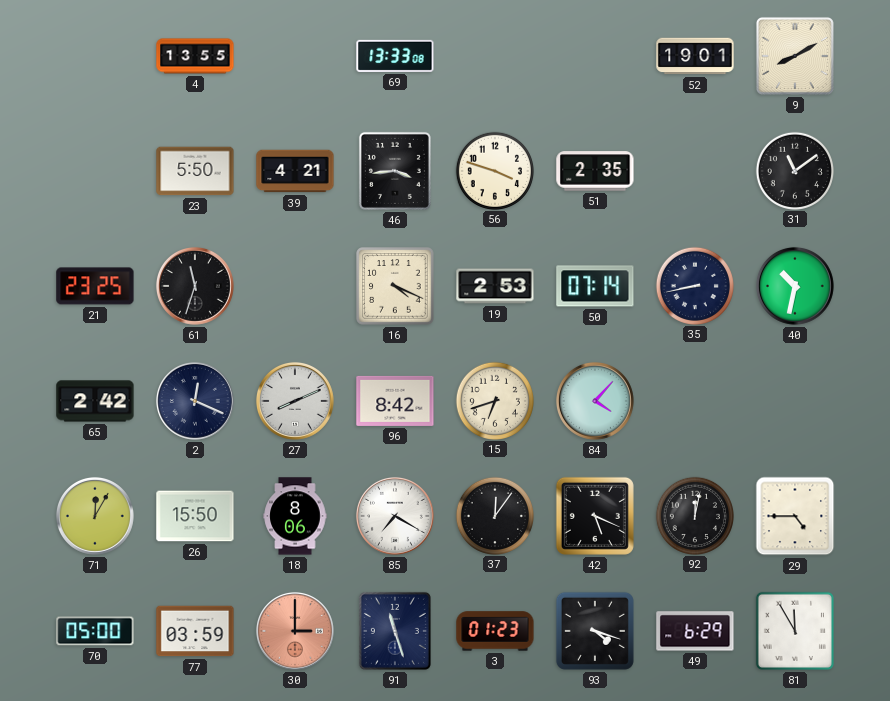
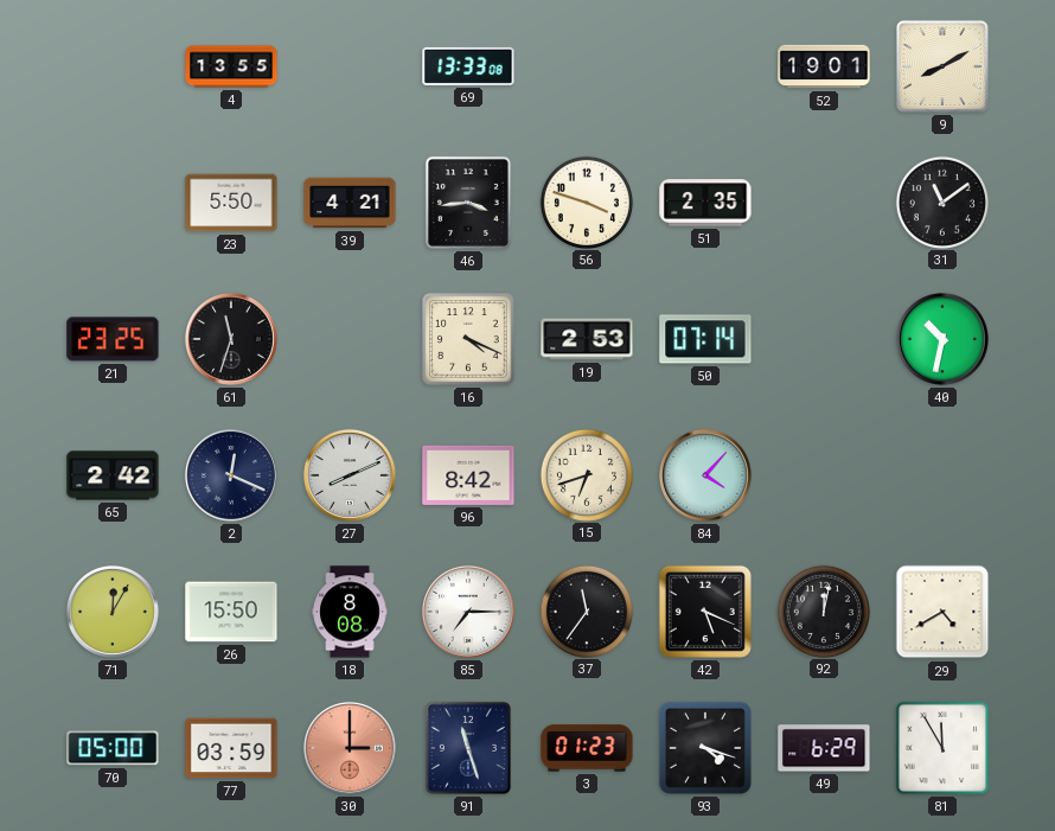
35: 8:43 -> none (694, 285)
18: 8:06 -> 8:08 (350, 612)
85: 7:20 -> 7:15 (468, 612)
37: 12:06 -> 11:36 (586, 611)
29: 4:45 -> 4:40 (942, 612)
